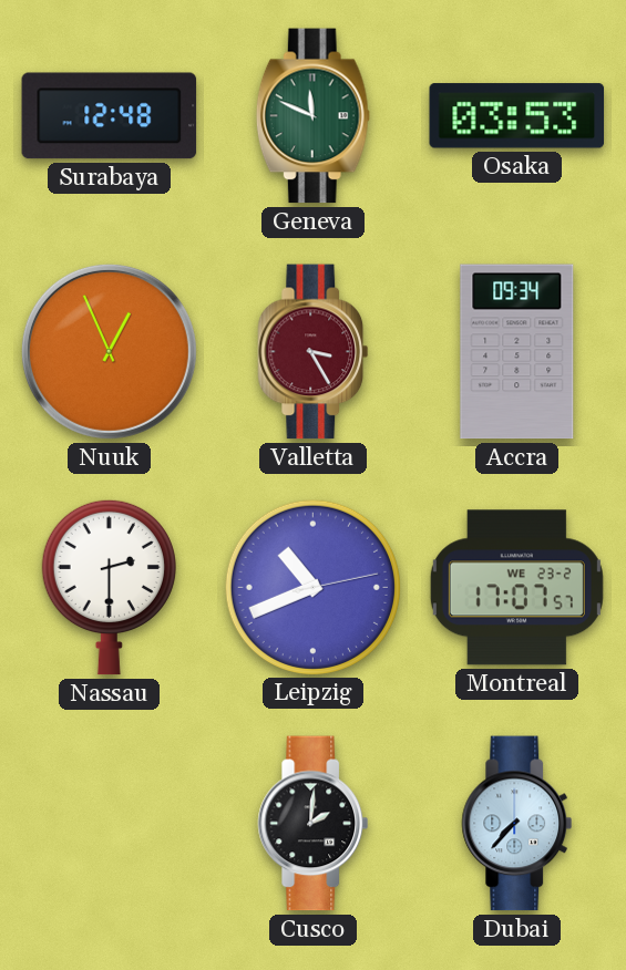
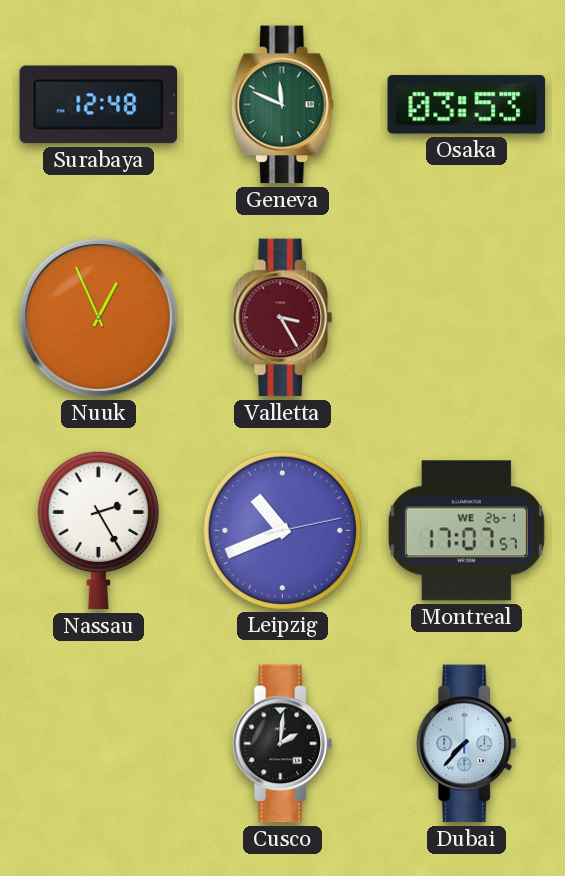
Accra: 09:34 -> none (517, 352)
Nassau: 2:30 -> 2:25 (98, 530)
Montreal date: WE 23-2 -> WE 26-1 (466, 531)
